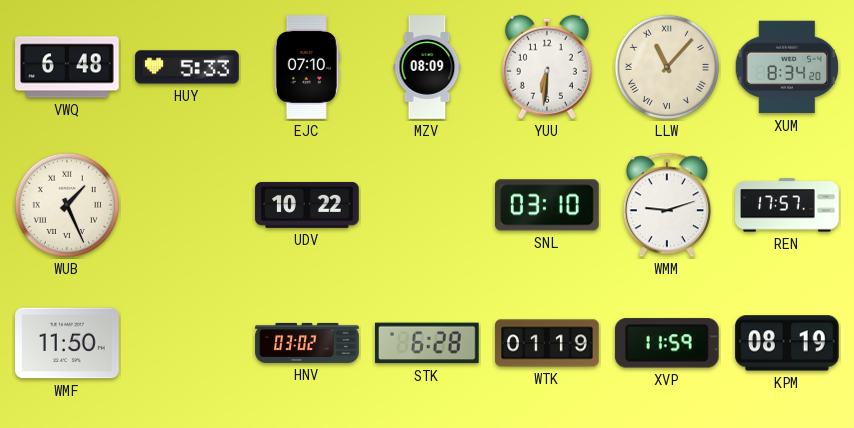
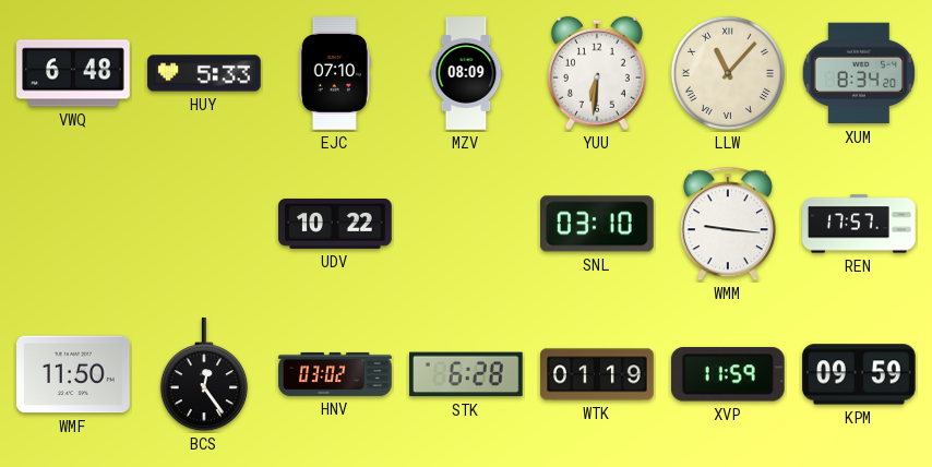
WUB: 1:26 -> none (67, 205)
WMM: 9:12 -> 9:16 (728, 224)
BCS: none -> 12:24 (204, 375)
KPM: 08:19 -> 09:59 (860, 374)
